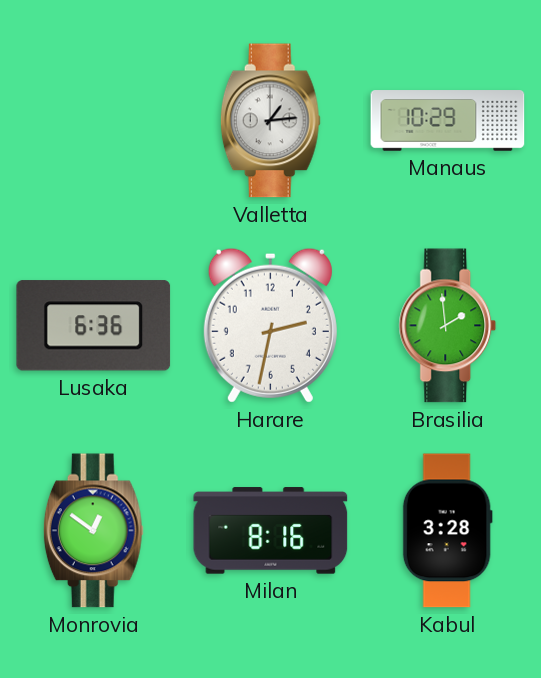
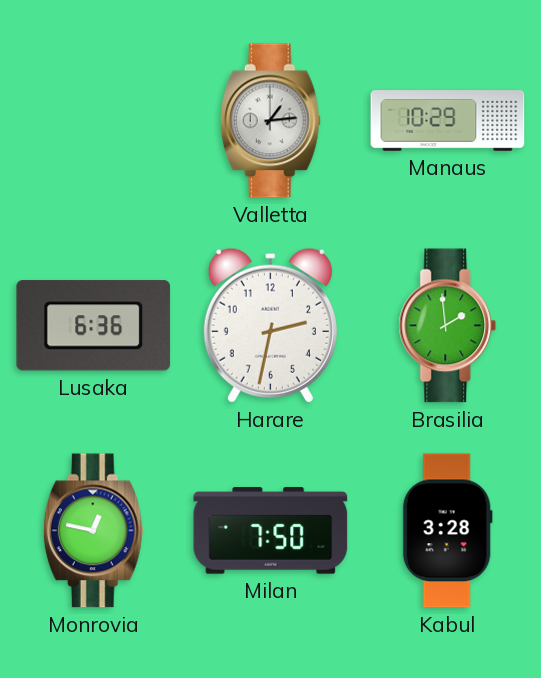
Monrovia: 12:51 -> 12:47 (93, 531)
Milan: 8:16 -> 7:50 (271, 531)
